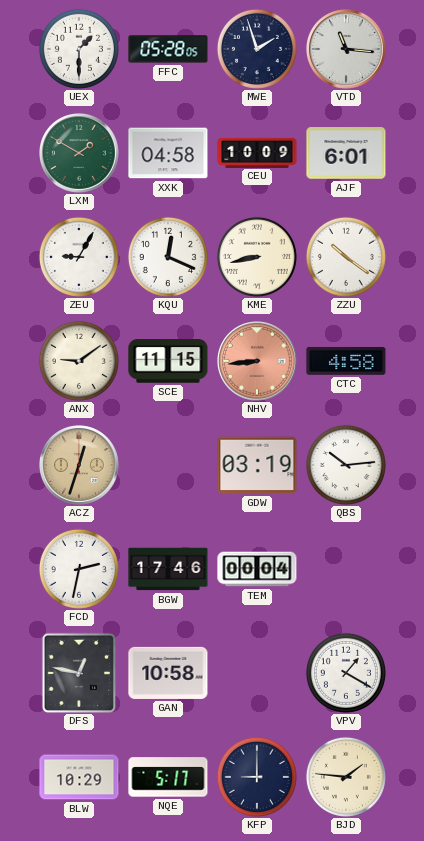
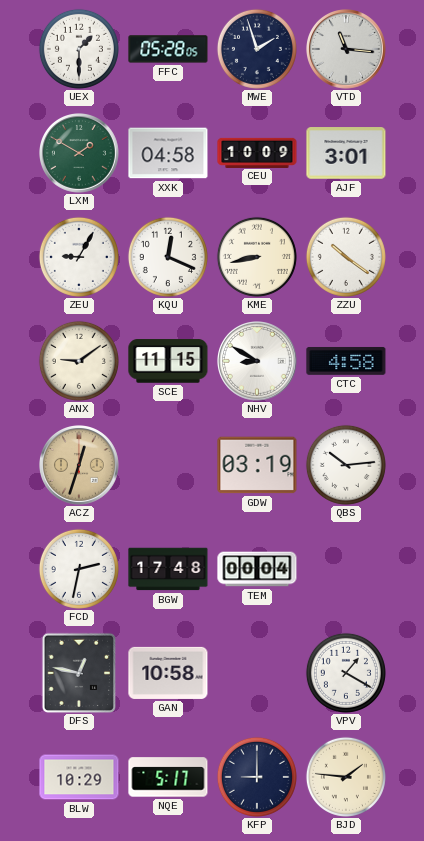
AJF: 6:01 -> 3:01 (346, 153)
NHV: 8:44 -> 8:50 (258, 362)
NHV dial: salmon -> white (258, 362)
BGW: 17:46 -> 17:48 (168, 569)
